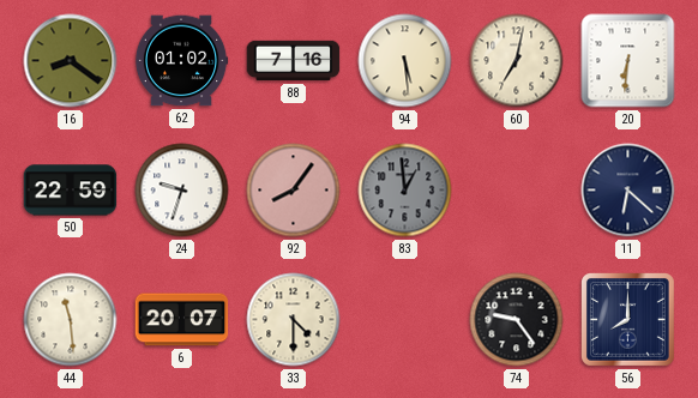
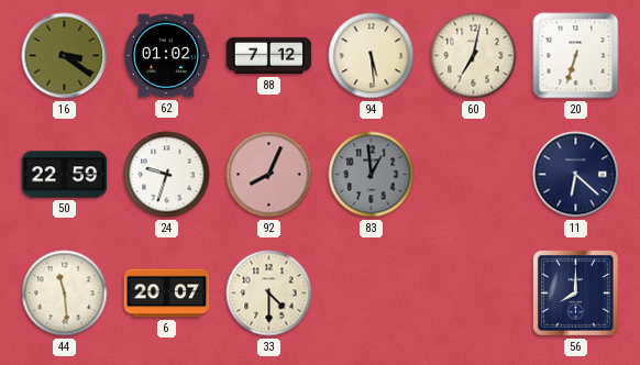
16: 8:21 -> 3:21 (65, 56)
88: 7:16 -> 7:12 (269, 56)
20: 6:31 -> 6:33 (576, 56)
92: 8:06 -> 8:04 (269, 175)
74: 9:24 -> none (517, 320)
